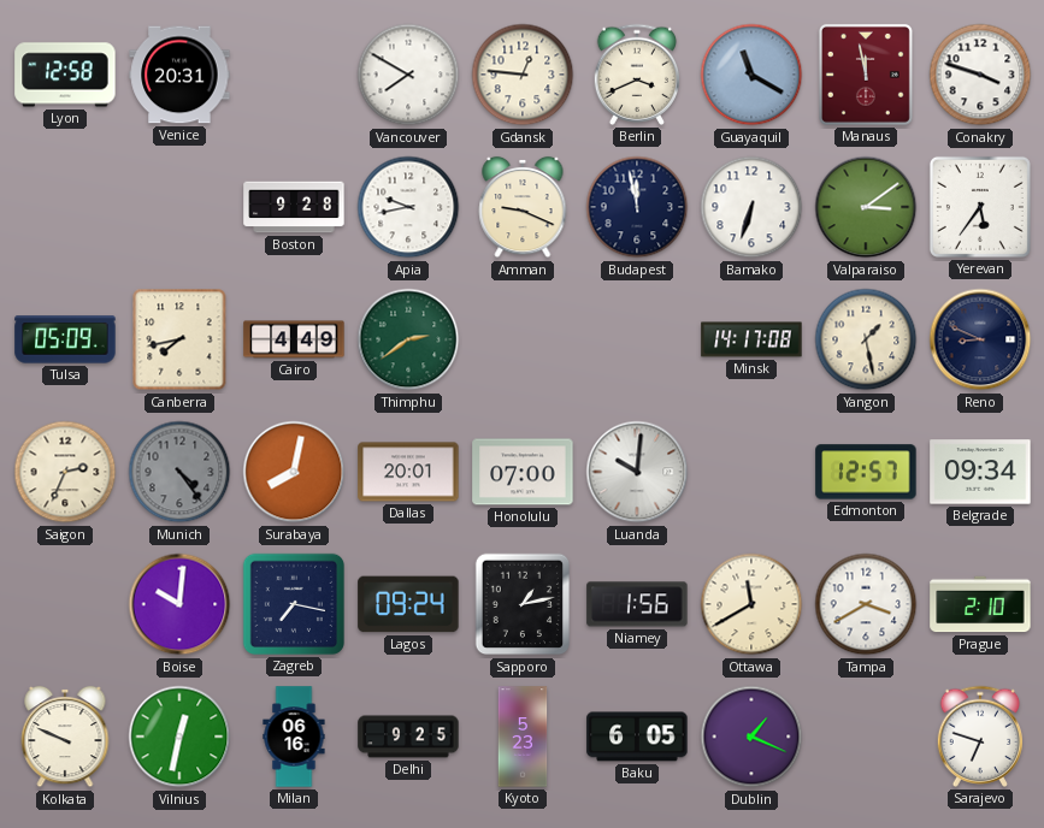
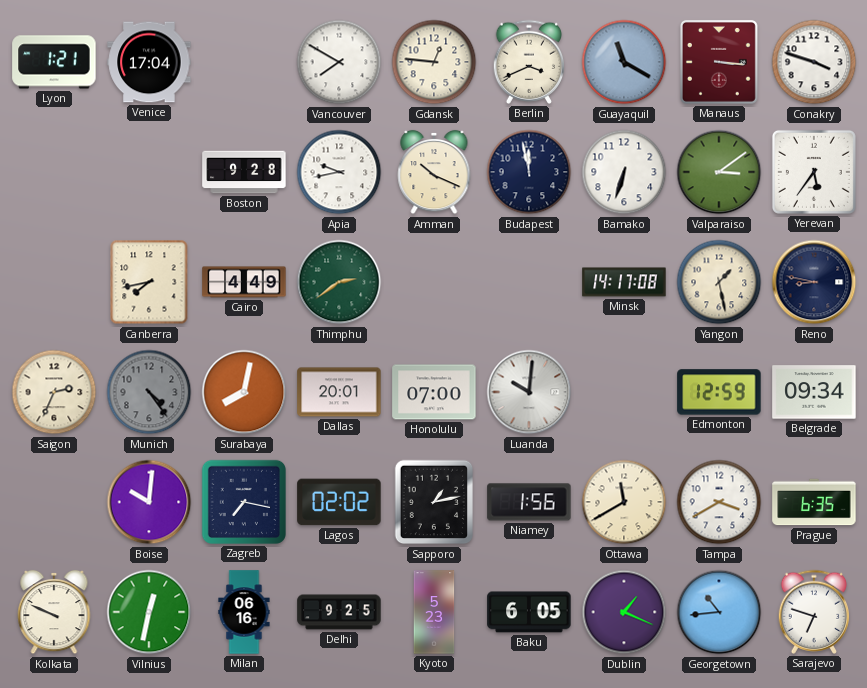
Lyon: 12:58 -> 1:21 (54, 62)
Venice: 20:31 -> 17:04 (149, 62)
Manaus: 11:58 -> 3:16 (719, 62)
Amman: 9:19 -> 10:19 (434, 172)
Tulsa: 05:09 -> none (65, 339)
Reno: 8:49 -> 8:47 (814, 282)
Edmonton: 12:57 -> 12:59 (719, 392)
Lagos: 09:24 -> 02:02 (339, 502)
Prague: 2:10 -> 6:35 (814, 502)
Georgetown: none -> 10:44 (719, 612)
